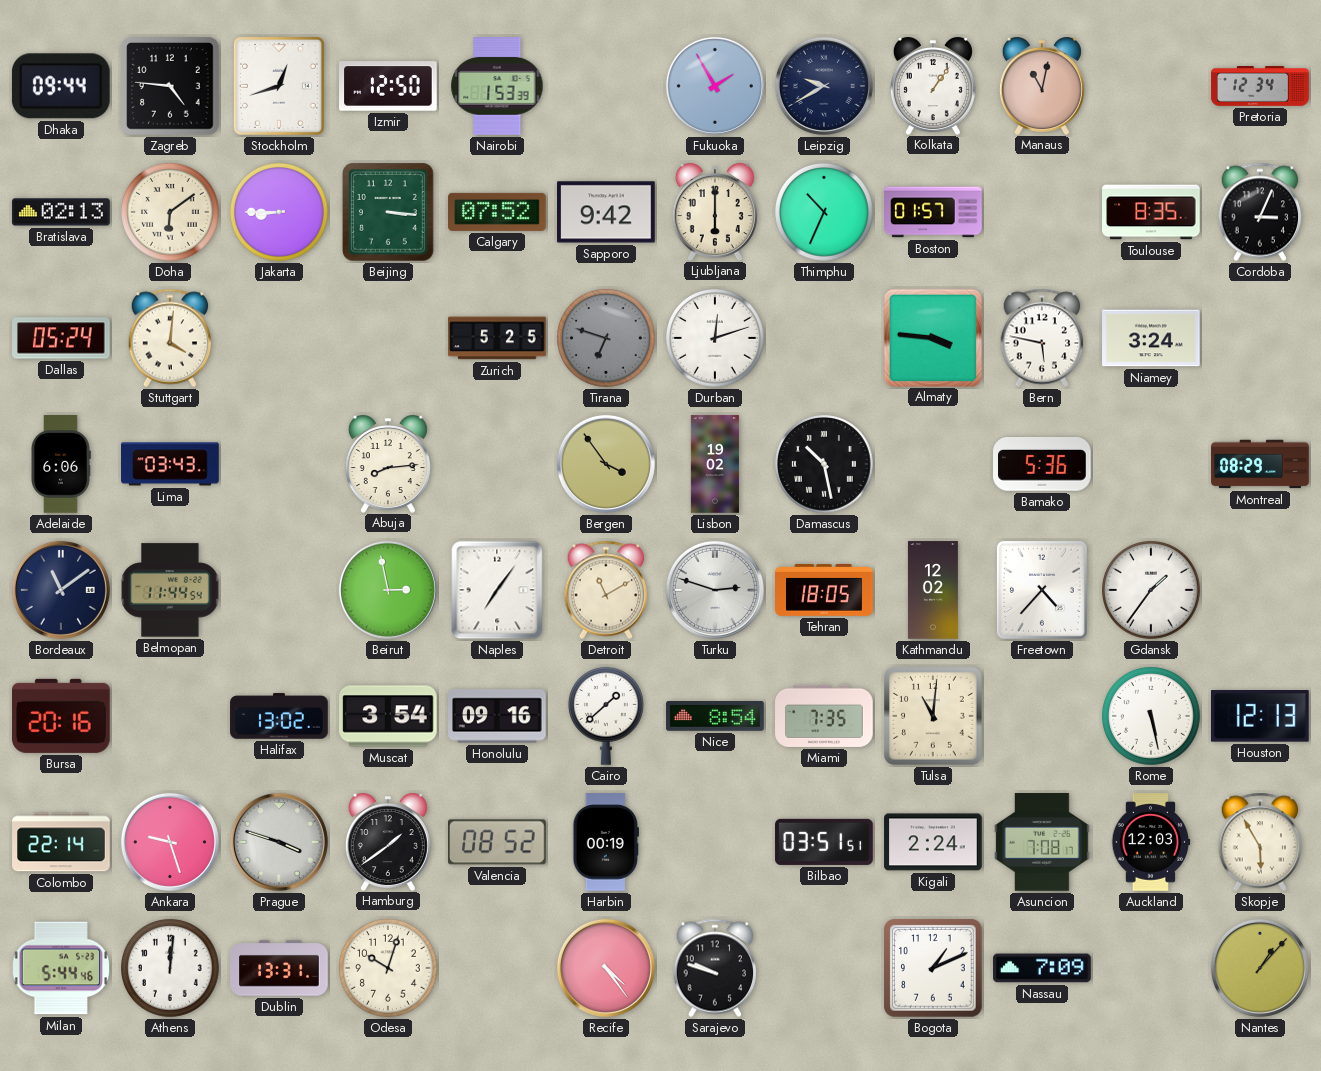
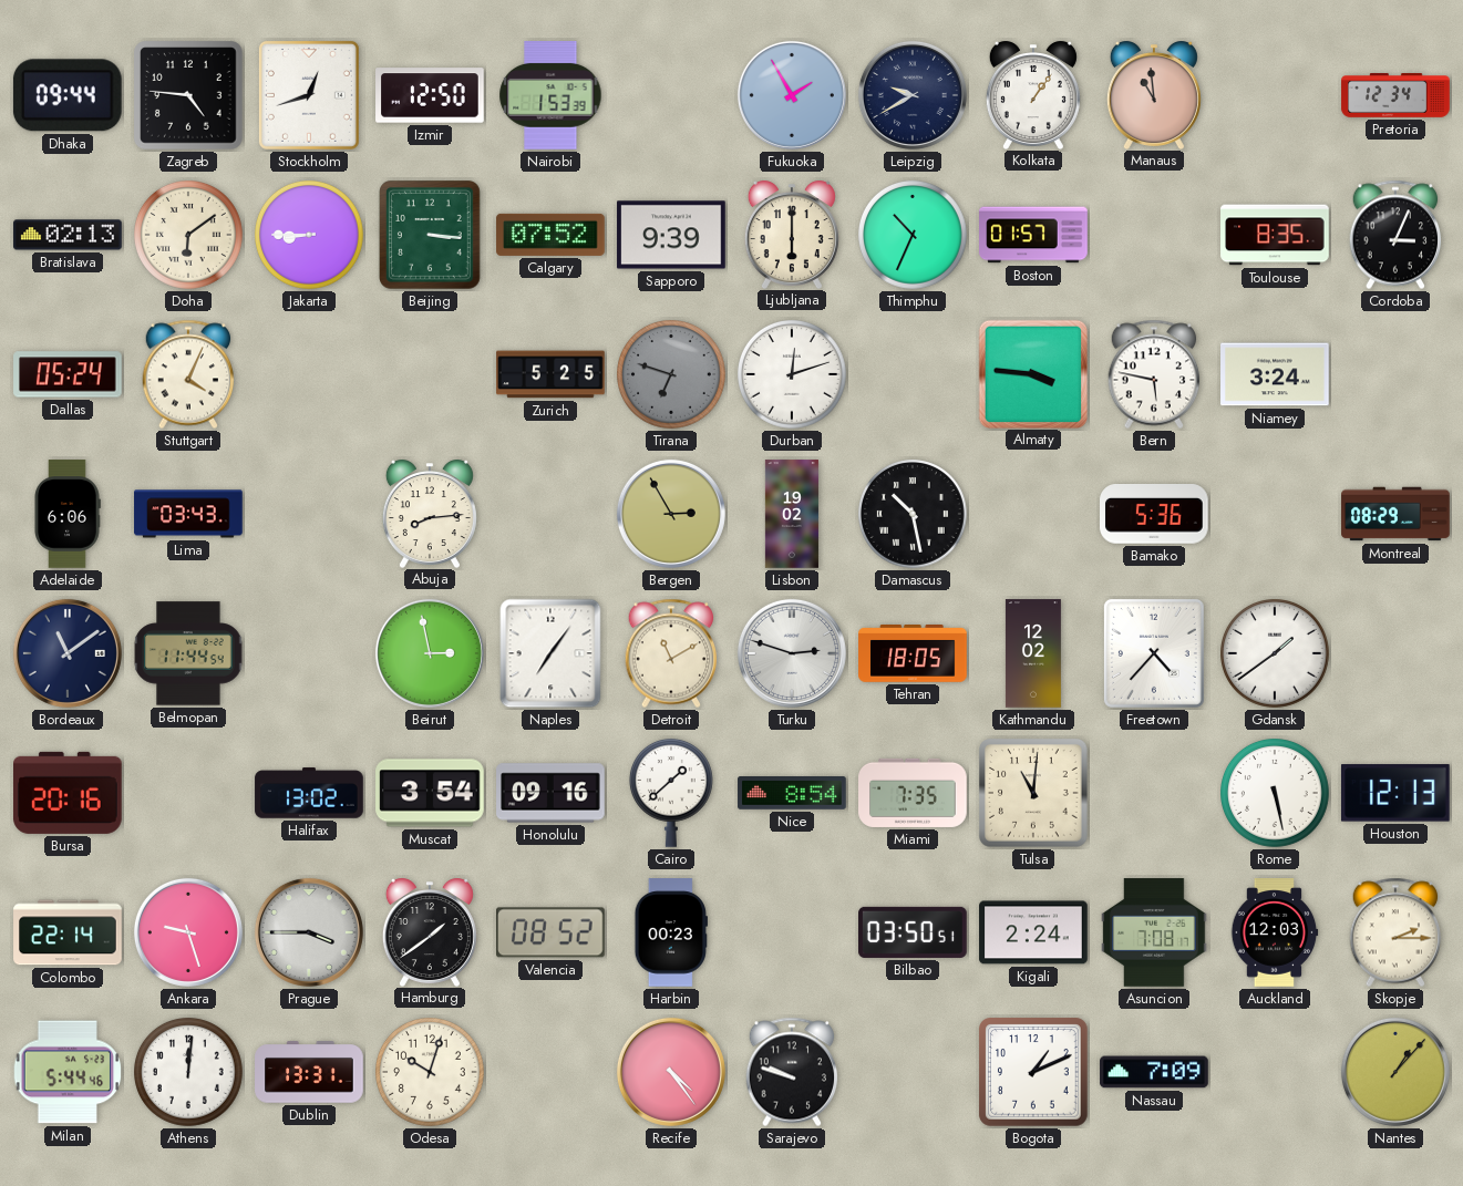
Manaus: 11:02 -> 10:59 (1154, 95)
Sapporo: 9:42 -> 9:39 (671, 235)
Stuttgart: 4:01 -> 4:04 (188, 374)
Bergen: 3:54 -> 2:55 (671, 514)
Gdansk: 1:36 -> 1:39 (1276, 654)
Prague: 3:48 -> 3:45 (309, 932)
Harbin: 00:19 -> 00:23 (671, 932)
Bilbao: 03:51 -> 03:50 (913, 932)
Skopje: 5:55 -> 2:15 (1395, 932)
